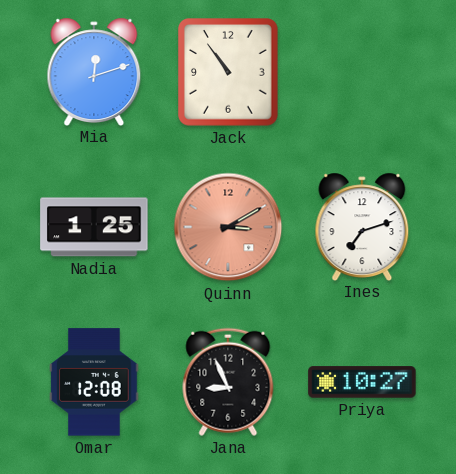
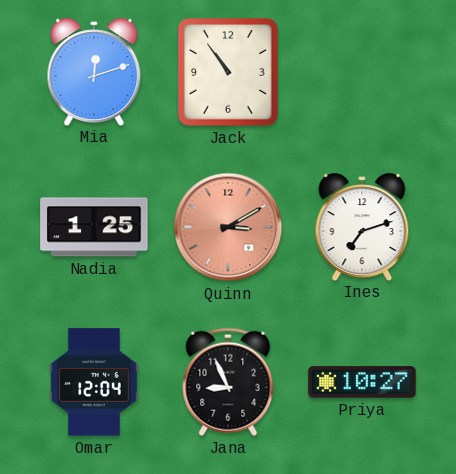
Omar: 12:08 -> 12:04 (94, 382)
